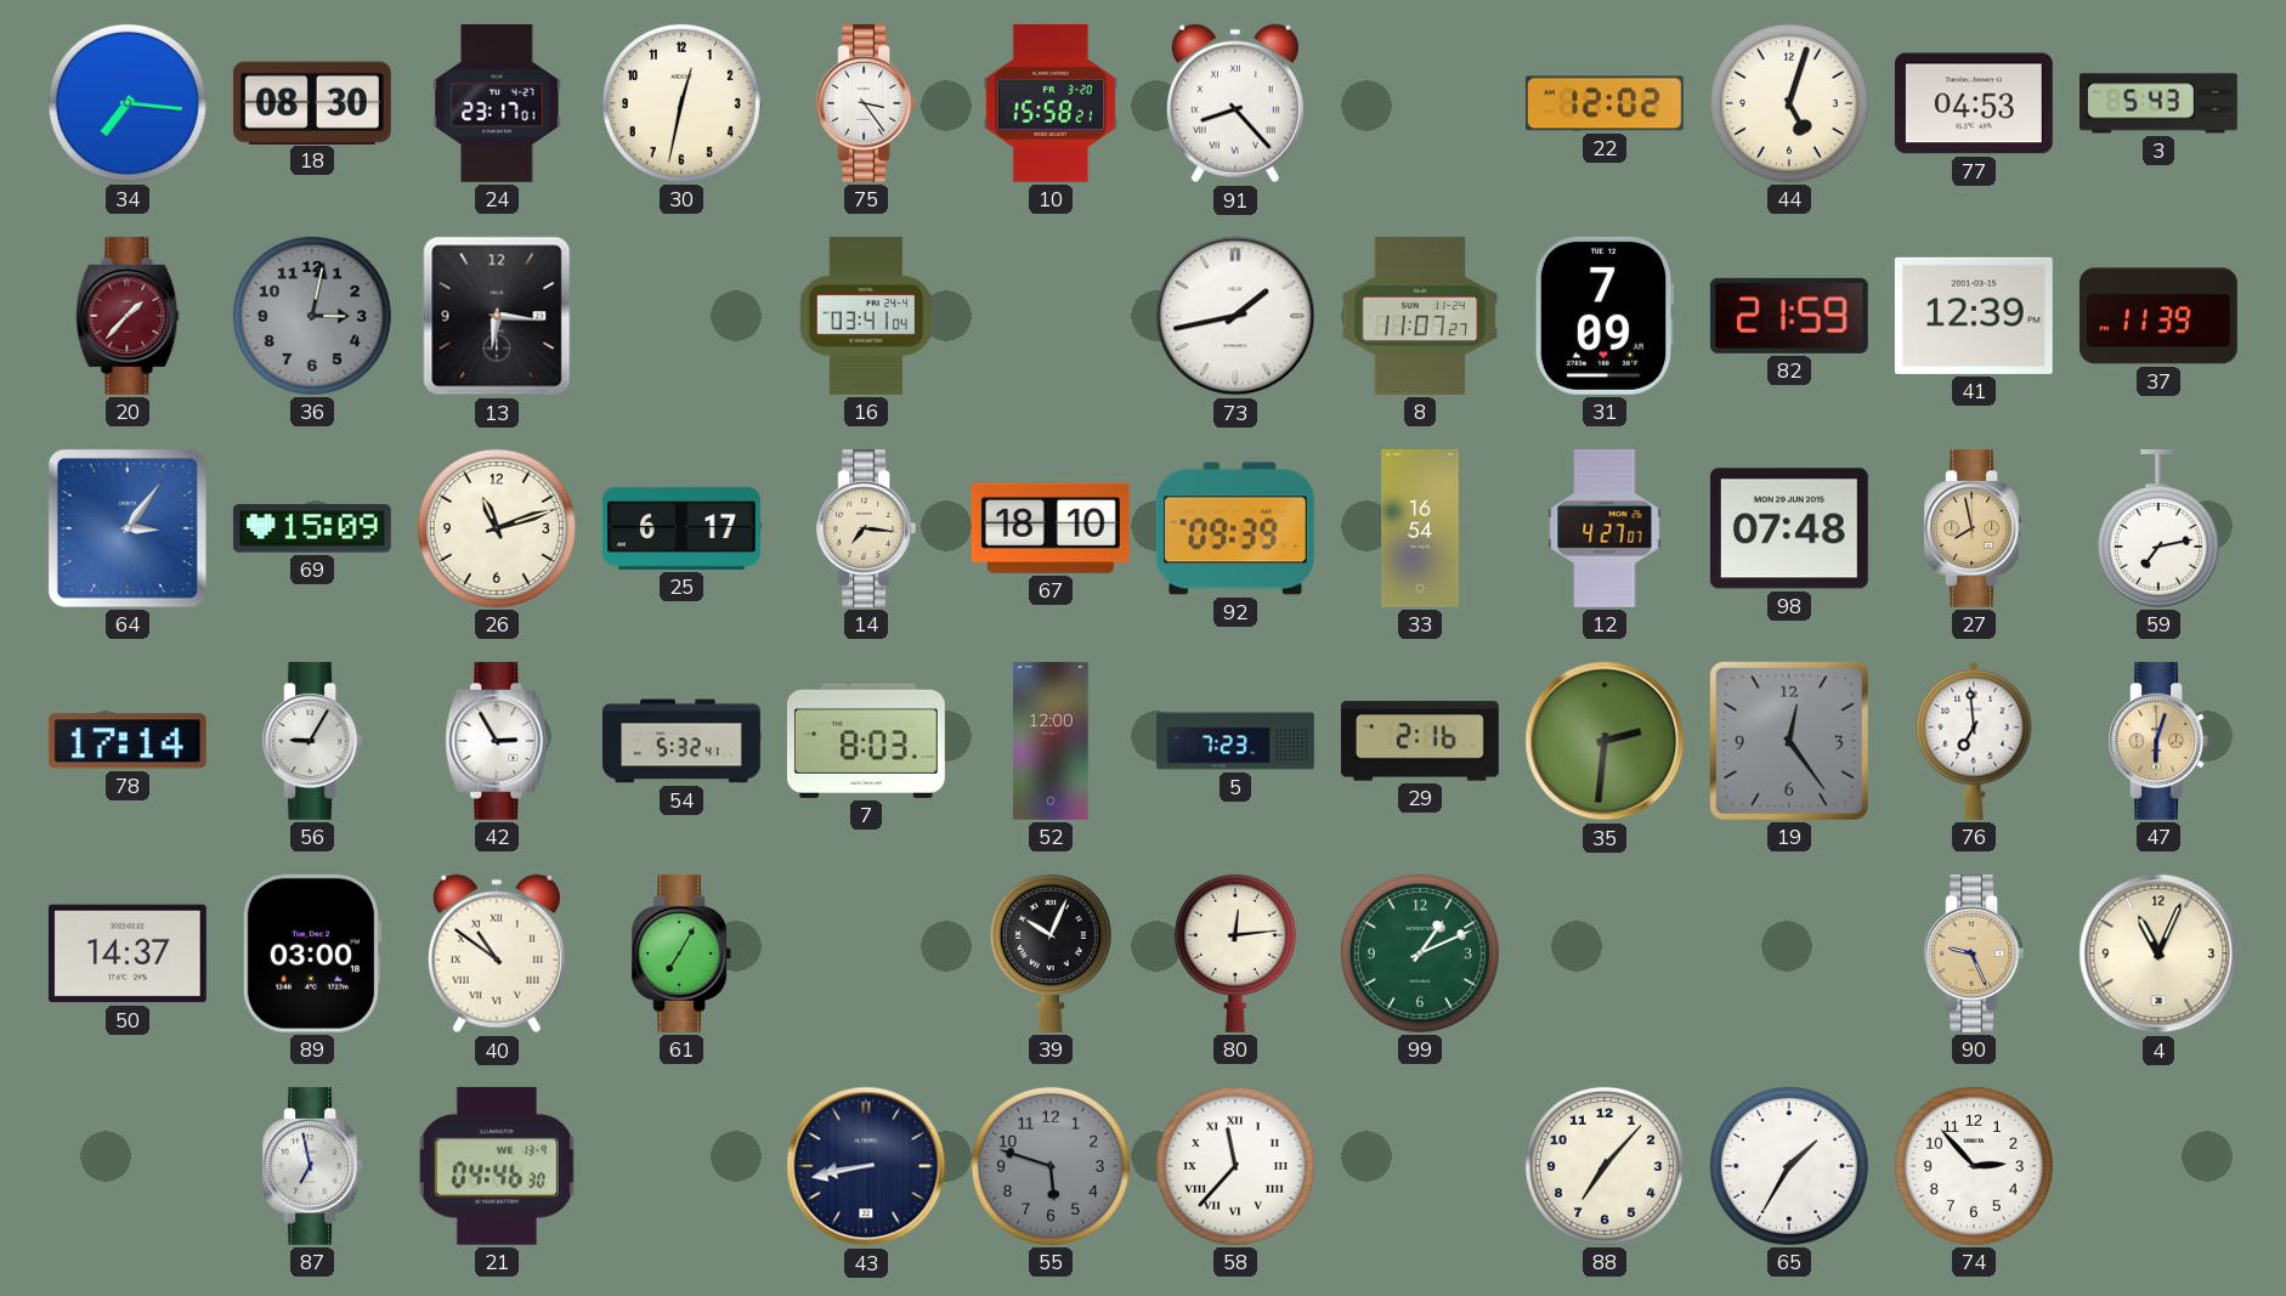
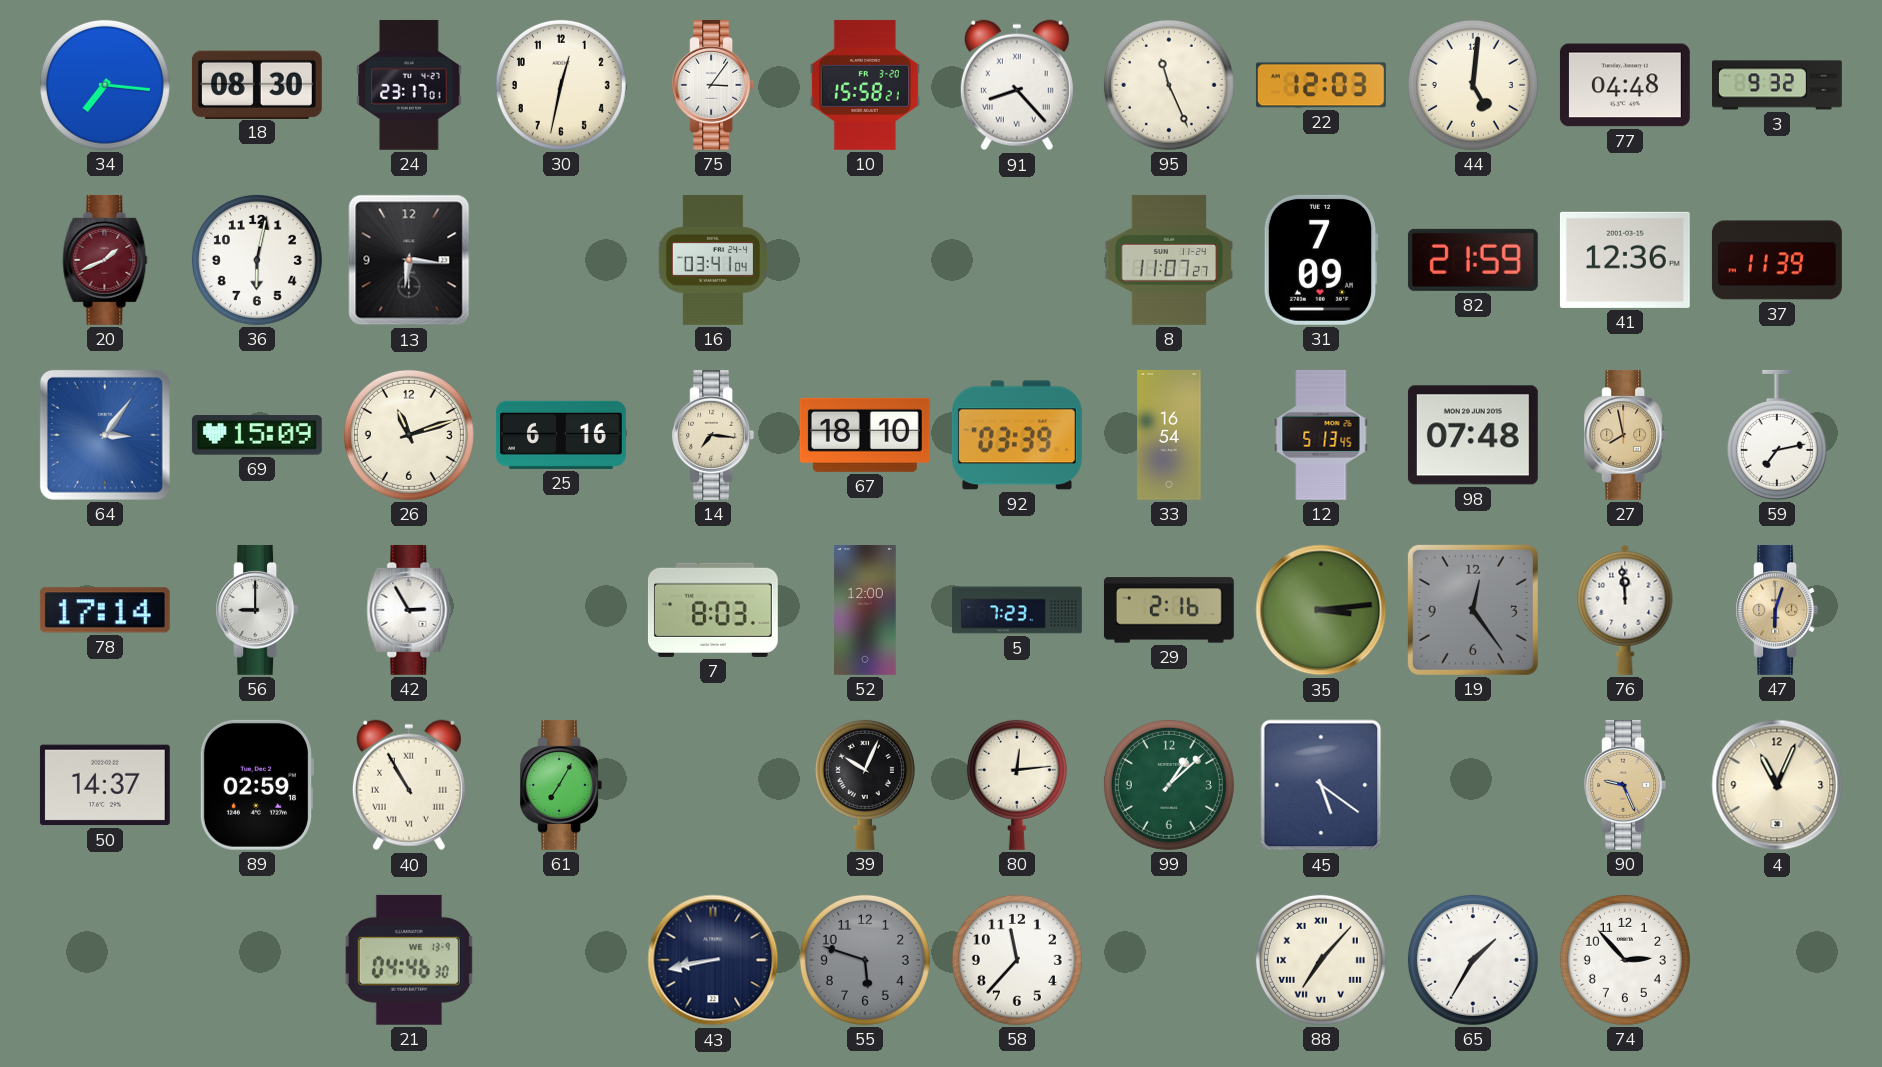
75: 3:24 -> 3:06 (713, 85)
95: none -> 11:26 (1169, 85)
22: 12:02 -> 12:03 (1321, 85)
44: 5:03 -> 5:01 (1473, 85)
77: 04:53 -> 04:48 (1625, 85)
3: 5:43 -> 9:32 (1778, 85)
20: 1:37 -> 1:41 (105, 260)
36: 3:02 -> 6:02 (257, 260)
36 dial: grey -> white (257, 260)
73: 1:43 -> none (1235, 316)
41: 12:39 -> 12:36 (1625, 260)
25: 6:17 -> 6:16 (561, 435)
92: 09:39 -> 03:39 (1017, 435)
12: 4:27 -> 5:13 (1321, 435)
56: 9:05 -> 9:00 (257, 610)
54: 5:32 -> none (683, 741)
35: 2:31 -> 3:14 (1321, 610)
76: 6:59 -> 11:59 (1625, 610)
89: 03:00 -> 02:59 (256, 785)
40: 10:51 -> 10:55 (409, 785)
99: 1:11 -> 1:08 (1169, 785)
45: none -> 5:21 (1321, 785)
87: 6:58 -> none (312, 1166)
58 numerals: Roman -> Arabic (1017, 960)
88 numerals: Arabic -> Roman (1321, 960)
